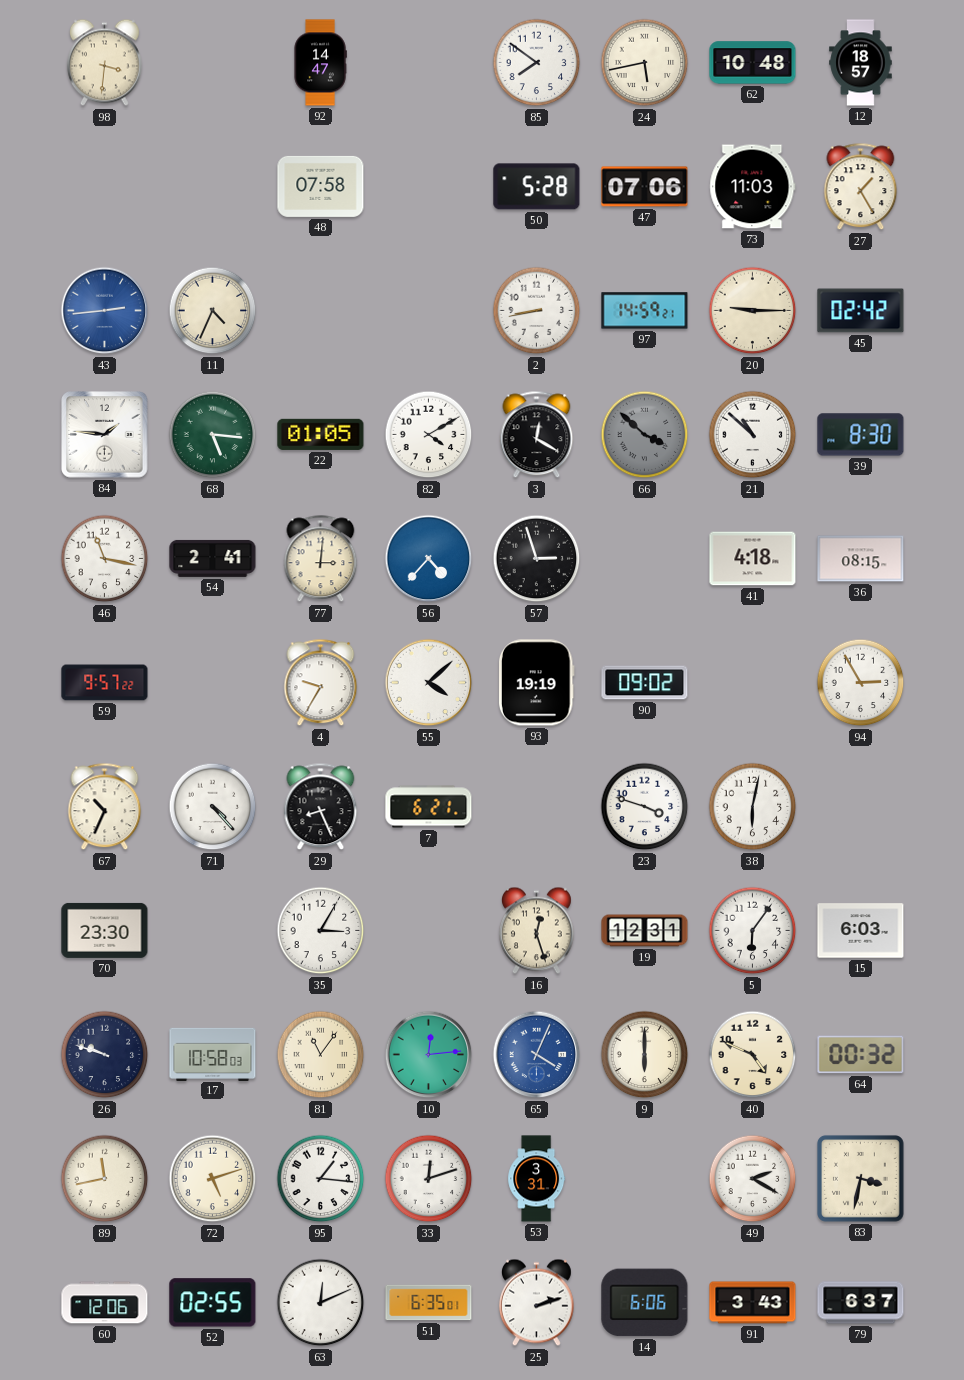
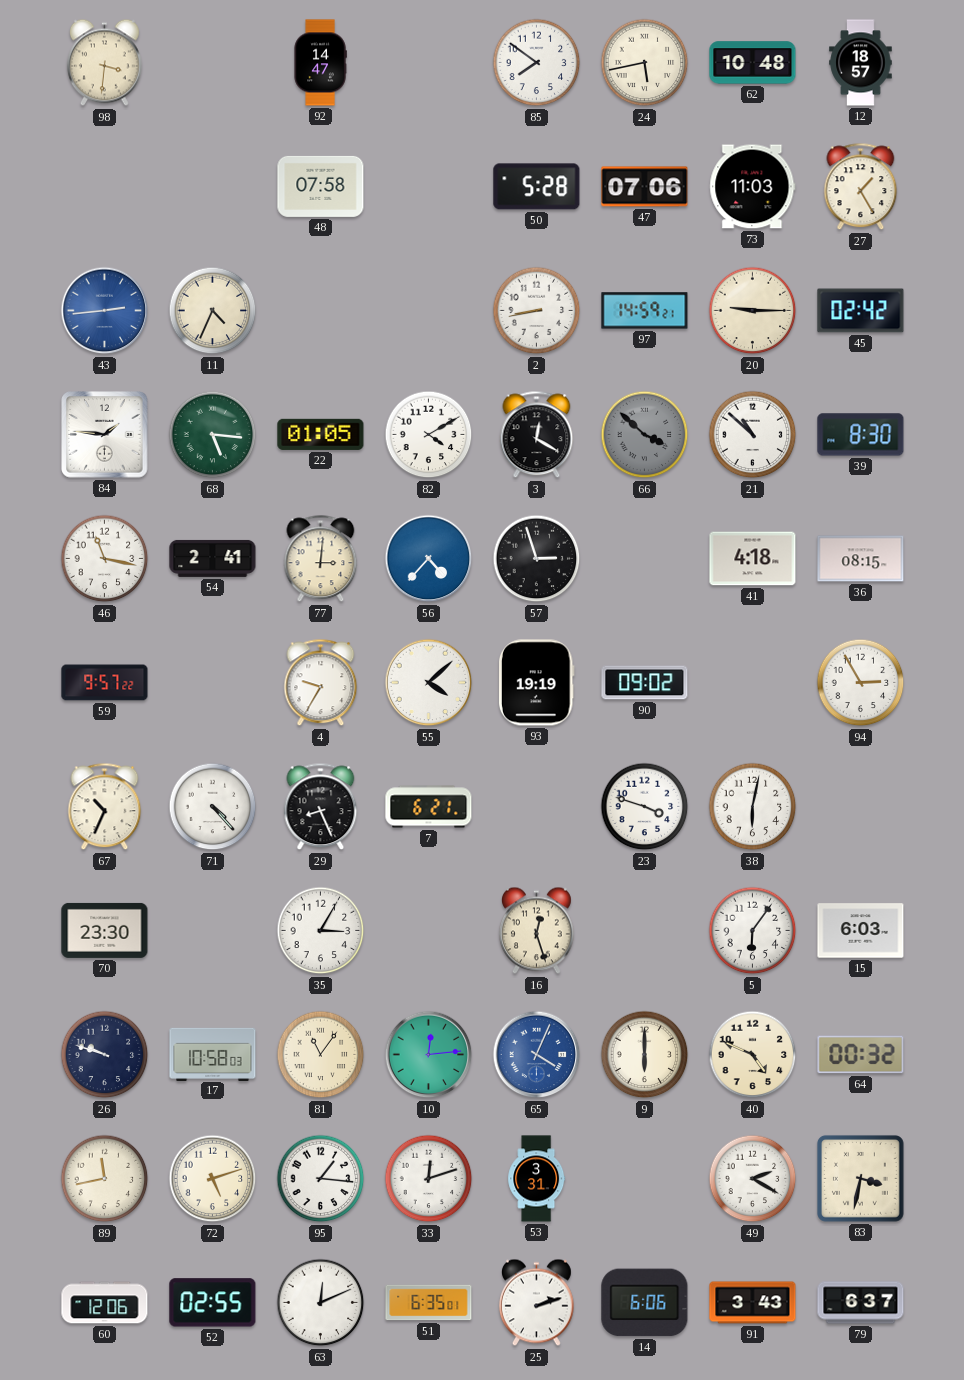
19: 12:31 -> none (645, 931)
